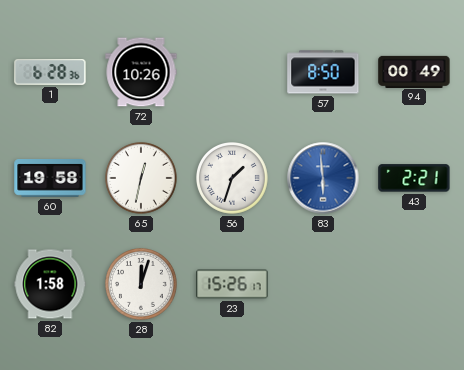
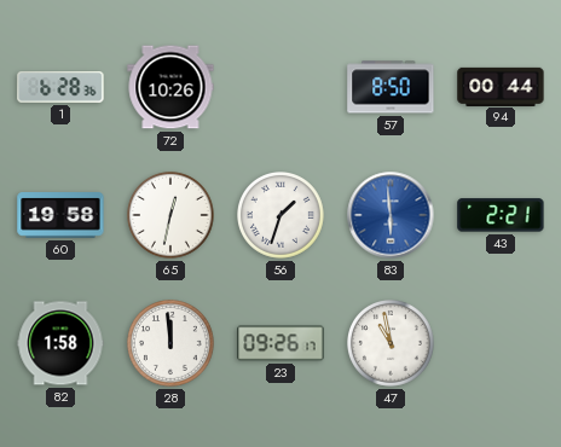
94: 00:49 -> 00:44 (501, 86)
28: 12:03 -> 11:59 (172, 344)
23: 15:26 -> 09:26 (280, 343)
47: none -> 10:58 (392, 344)
